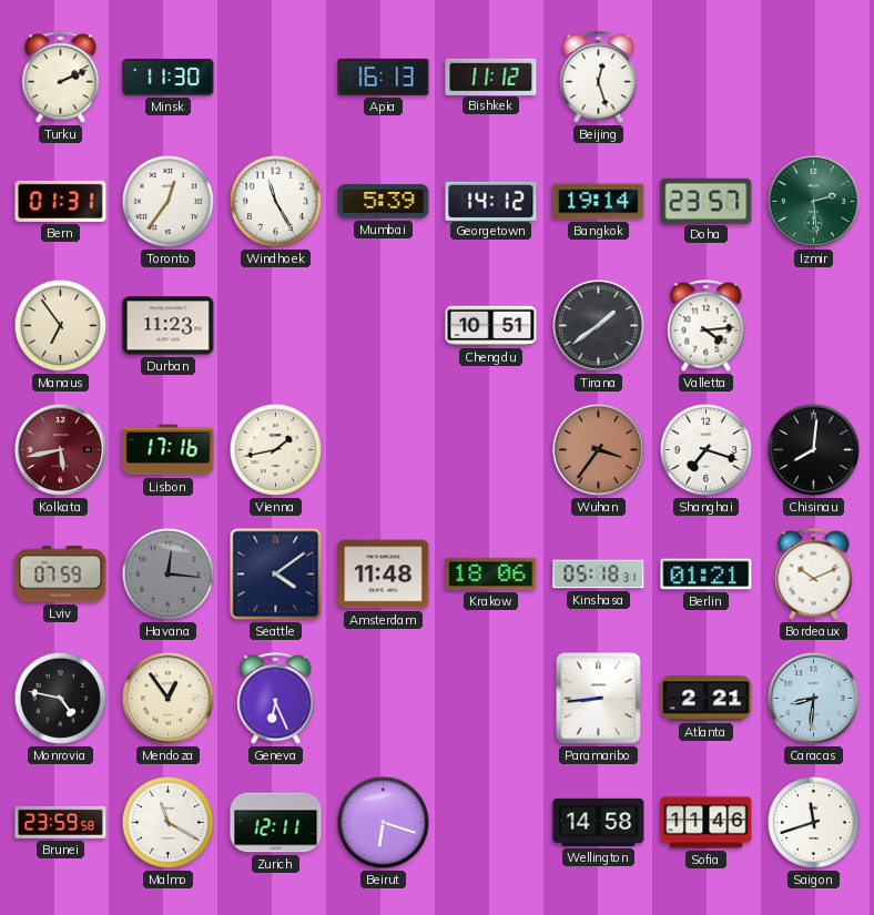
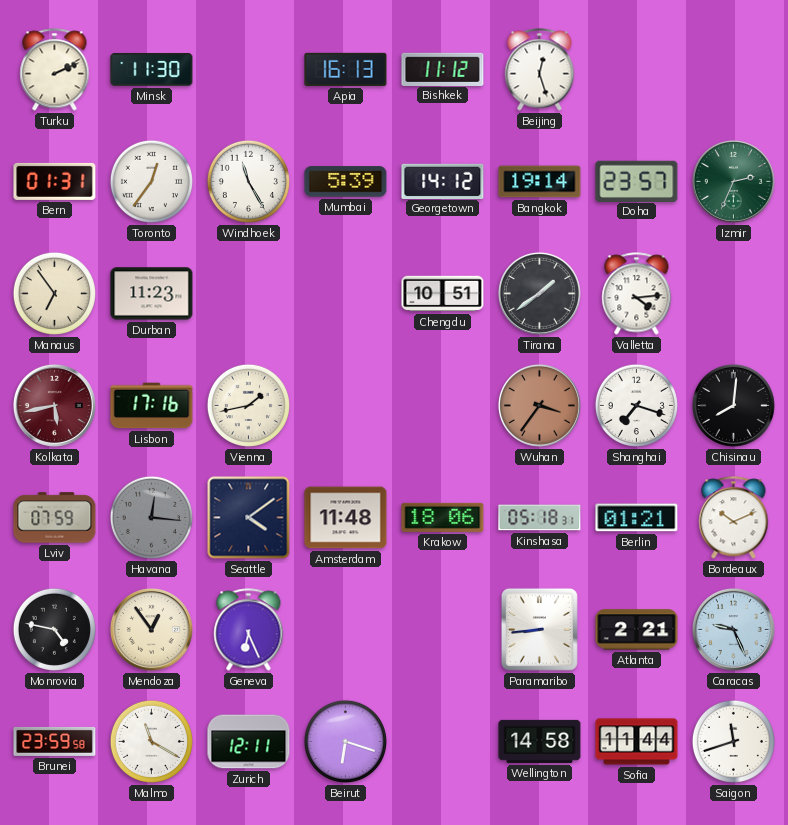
Izmir: 2:29 -> 2:34 (733, 181)
Caracas: 8:31 -> 9:26 (733, 629)
Sofia: 11:46 -> 11:44 (637, 742)
